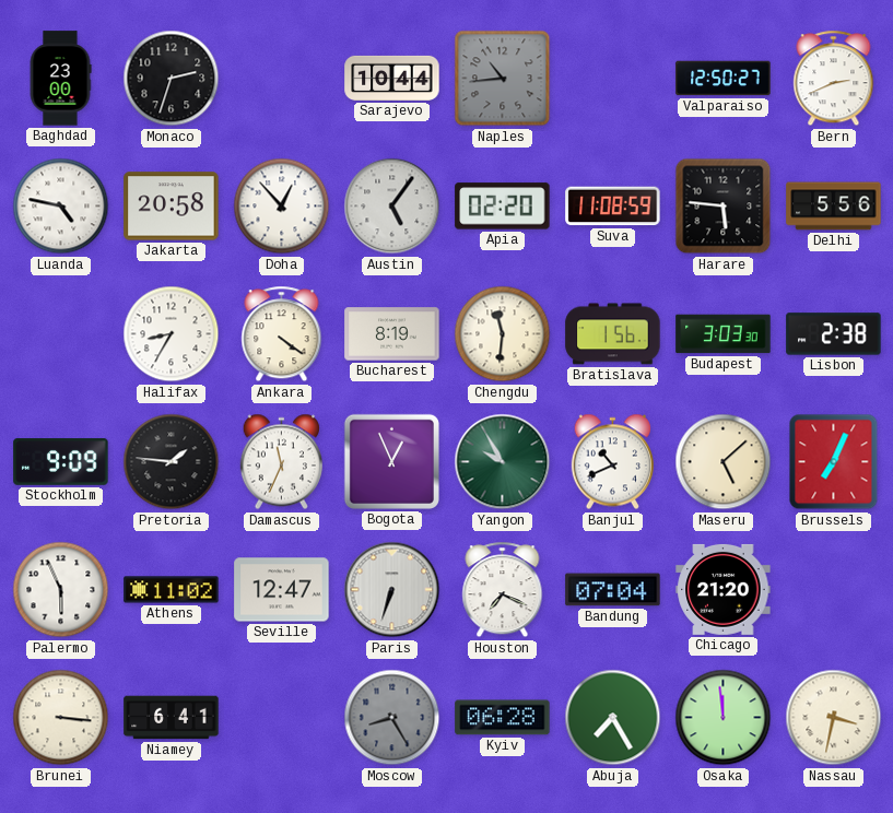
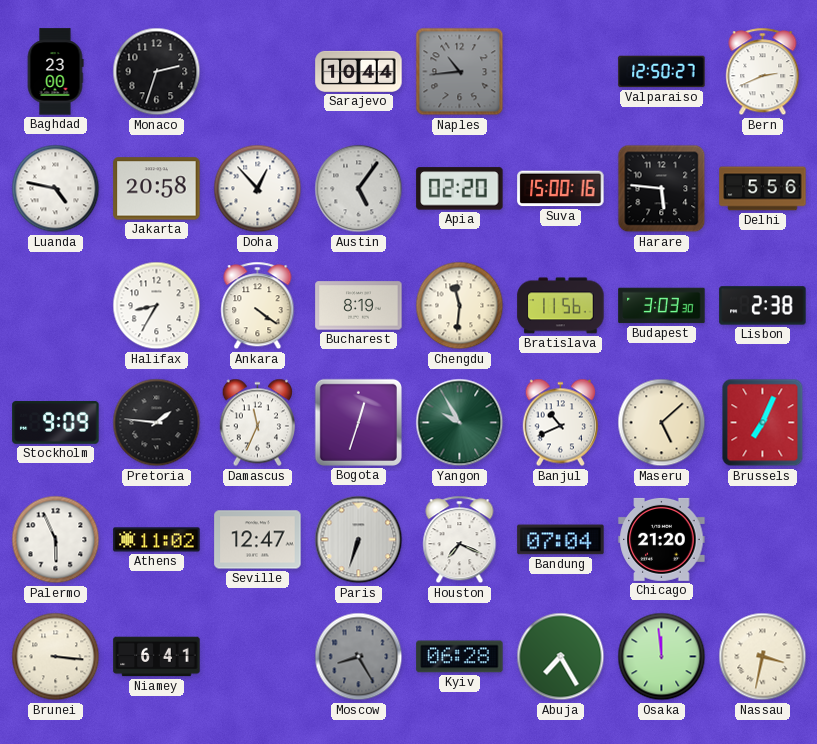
Suva: 11:08 -> 15:00 (561, 189)
Bratislava: 1:56 -> 11:56 (561, 306)
Bogota: 12:56 -> 12:33 (358, 422)
